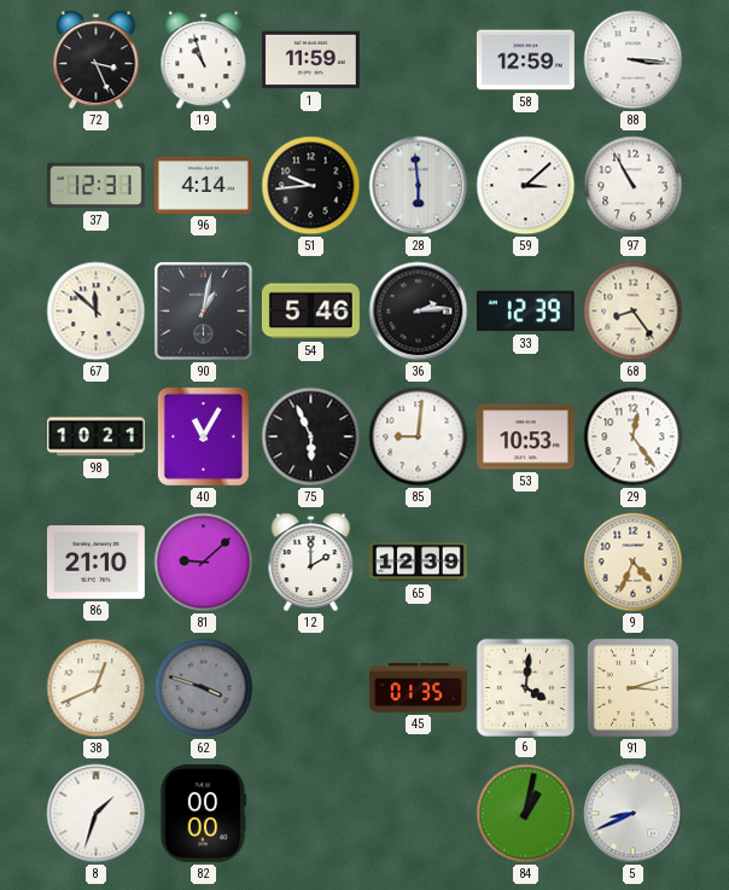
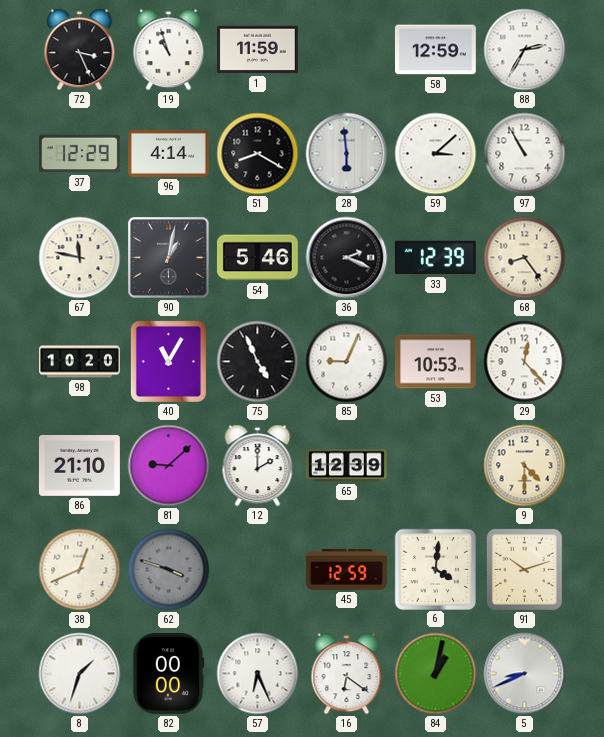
88: 3:16 -> 2:35 (525, 50)
37: 12:31 -> 12:29 (79, 154)
51: 9:44 -> 8:20 (258, 154)
67: 11:52 -> 11:47 (80, 258)
36: 2:14 -> 2:19 (347, 258)
98: 10:21 -> 10:20 (80, 362)
75: 5:56 -> 4:56 (258, 362)
85: 9:01 -> 9:04 (347, 362)
29: 12:24 -> 12:23 (525, 362)
9: 4:34 -> 4:30 (525, 466)
45: 01:35 -> 12:59 (346, 570)
91: 3:12 -> 10:12 (524, 569)
57: none -> 6:26 (258, 674)
16: none -> 6:21 (347, 674)
